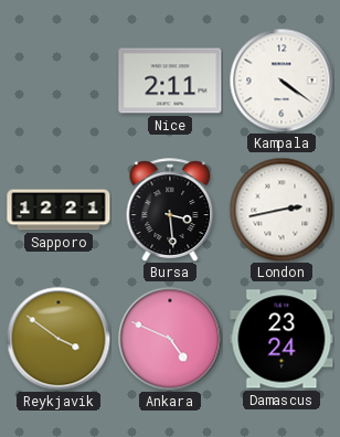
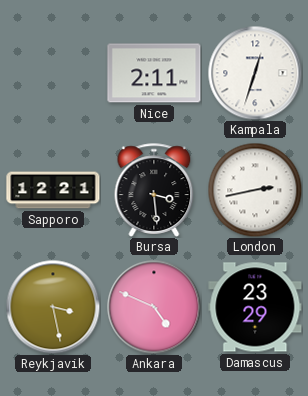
Kampala: 4:21 -> 12:33 (255, 73)
Reykjavik: 3:51 -> 3:28 (53, 307)
Damascus: 23:24 -> 23:29 (255, 307)
